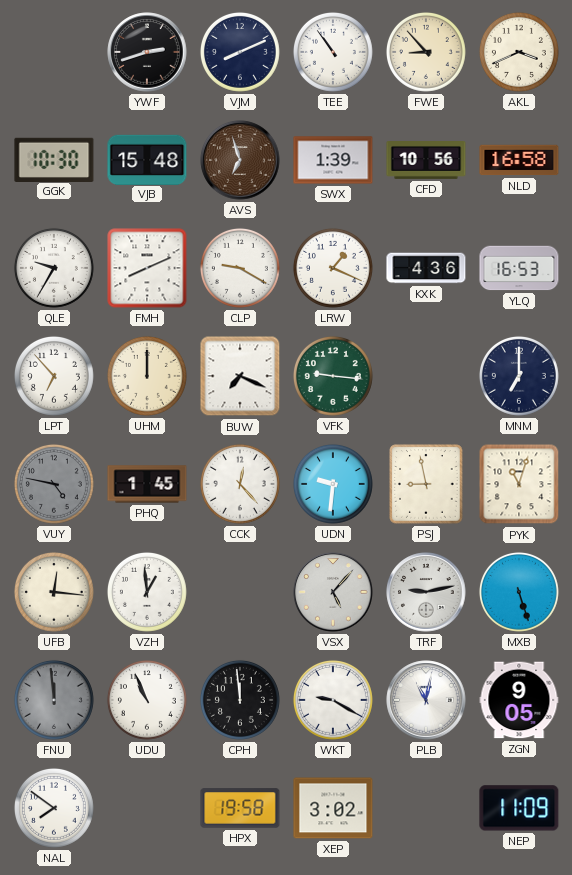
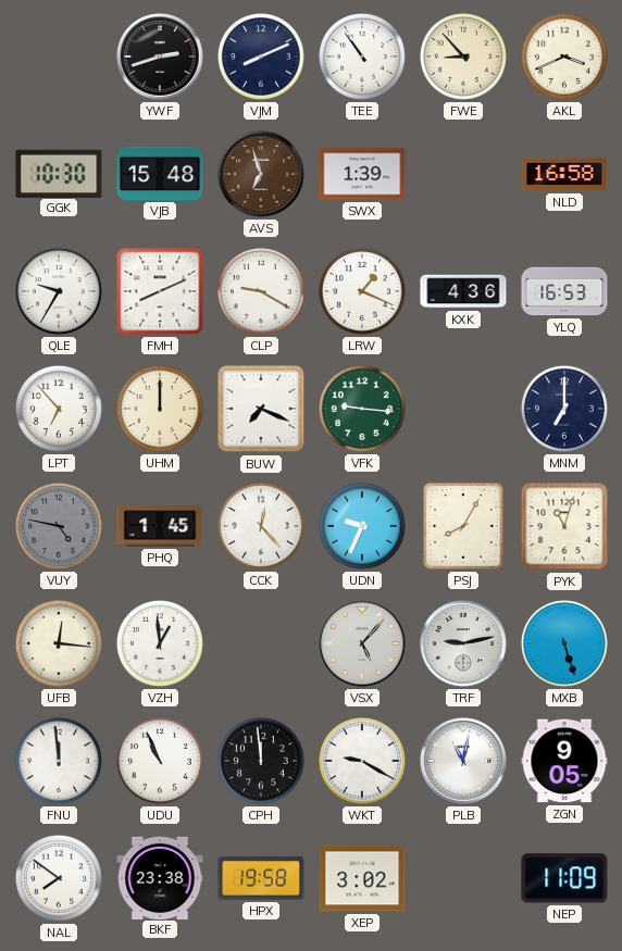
CFD: 10:56 -> none (426, 161)
UDN: 9:31 -> 9:34 (362, 526)
PSJ: 8:58 -> 8:05 (463, 526)
FNU dial: grey -> white (59, 761)
BKF: none -> 23:38 (160, 877)
